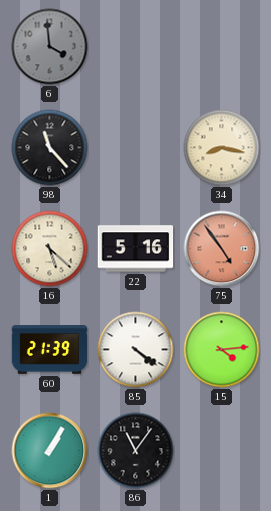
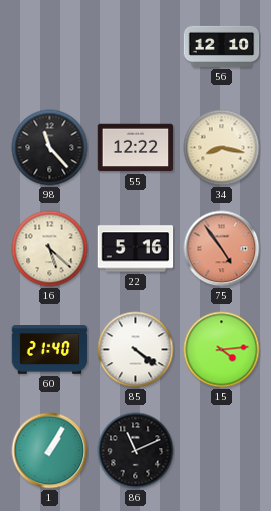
6: 3:59 -> none (50, 47)
56: none -> 12:10 (222, 46)
55: none -> 12:22 (136, 148)
60: 21:39 -> 21:40 (50, 350)
86: 11:06 -> 11:11 (136, 451)
